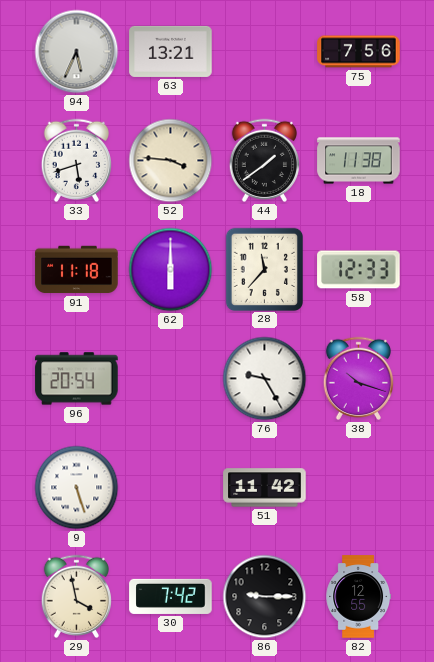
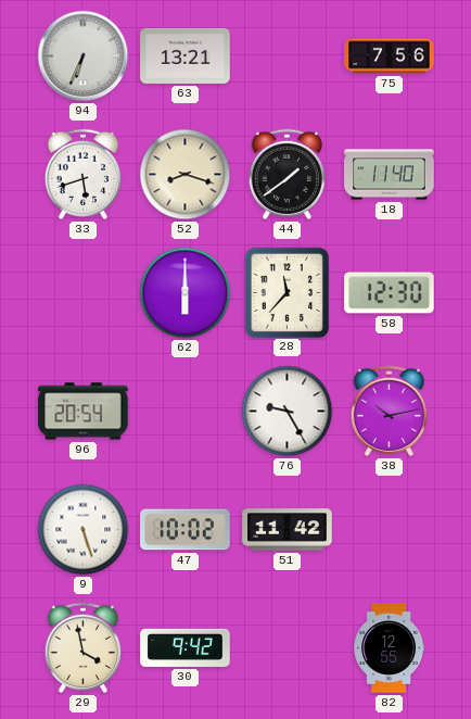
94: 5:34 -> 6:34 (84, 56)
52: 3:46 -> 8:18 (186, 175)
18: 11:38 -> 11:40 (390, 175)
91: 11:18 -> none (77, 270)
58: 12:33 -> 12:30 (390, 293)
38: 10:18 -> 10:13 (389, 411)
47: none -> 10:02 (186, 530)
30: 7:42 -> 9:42 (186, 647)
86: 9:15 -> none (265, 597)
